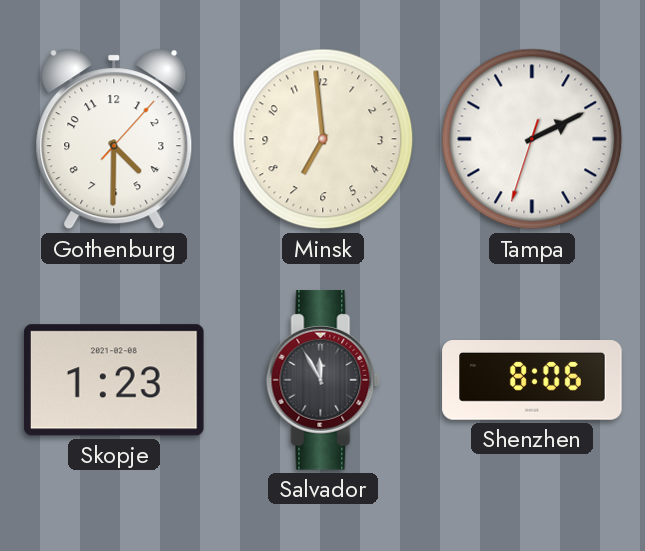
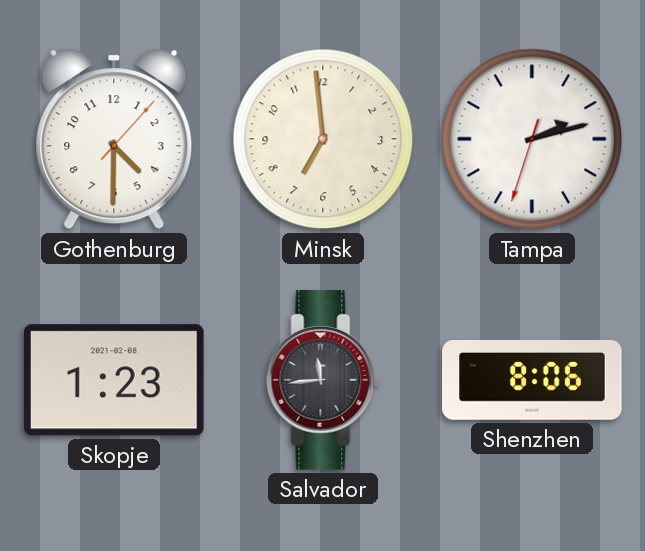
Tampa: 2:10 -> 2:12 (532, 139)
Salvador: 11:55 -> 11:44 (323, 380)
